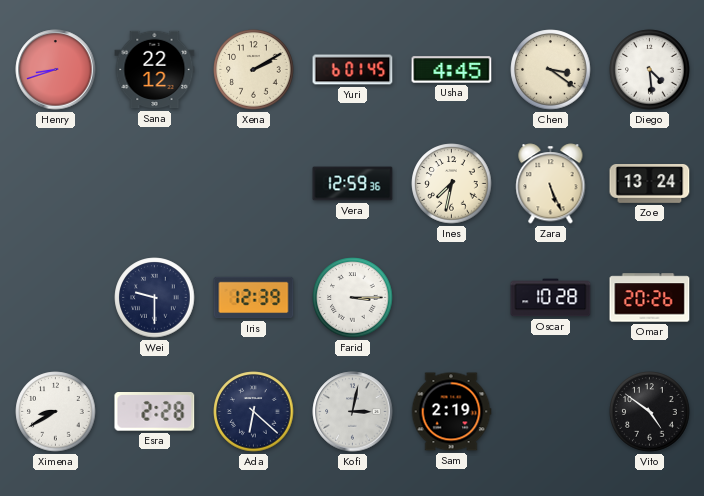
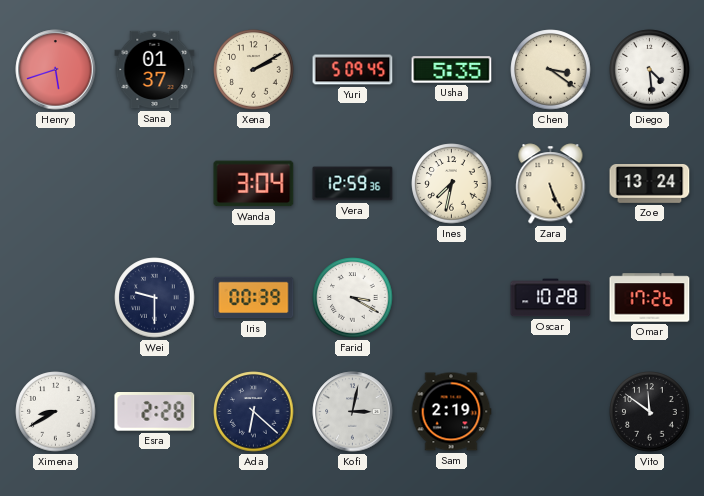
Henry: 8:42 -> 5:42 (56, 70)
Sana: 22:12 -> 01:37 (155, 70)
Yuri: 6:01 -> 5:09 (353, 70)
Usha: 4:45 -> 5:35 (452, 70)
Wanda: none -> 3:04 (254, 184)
Iris: 12:39 -> 00:39 (254, 298)
Farid: 3:15 -> 3:20 (353, 298)
Omar: 20:26 -> 17:26 (650, 298)
Vito: 4:51 -> 11:51 (650, 412)
